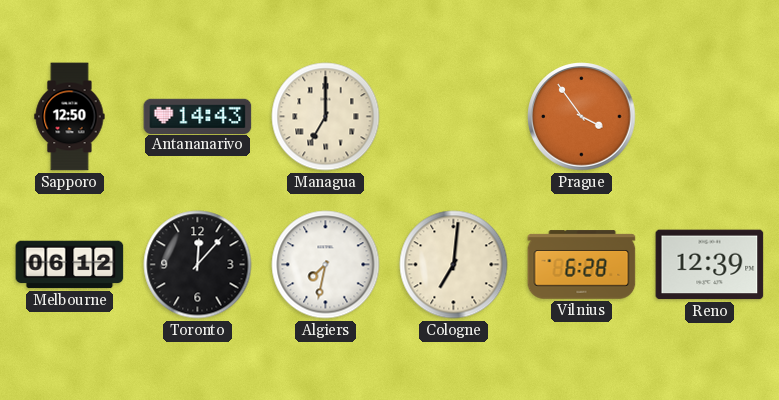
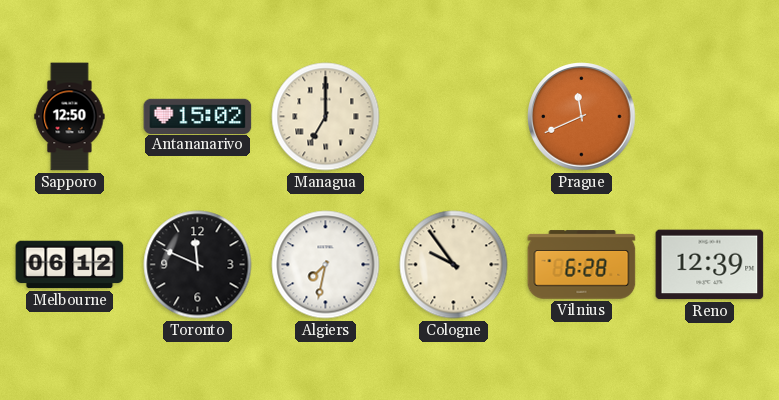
Antananarivo: 14:43 -> 15:02 (198, 116)
Prague: 3:54 -> 11:41 (582, 117)
Toronto: 12:07 -> 11:49 (198, 265)
Cologne: 7:01 -> 9:54 (454, 265)
